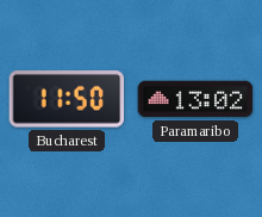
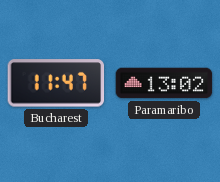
Bucharest: 11:50 -> 11:47 (56, 83)
